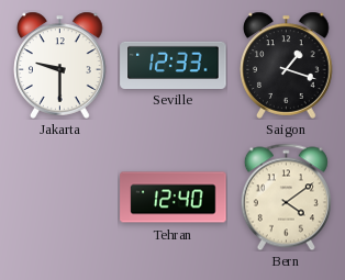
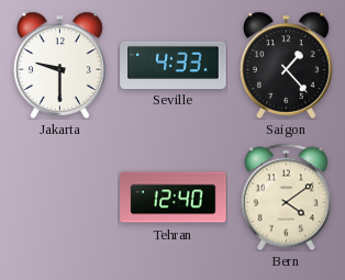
Seville: 12:33 -> 4:33 (174, 65)
Saigon: 1:18 -> 1:23 (287, 65)
